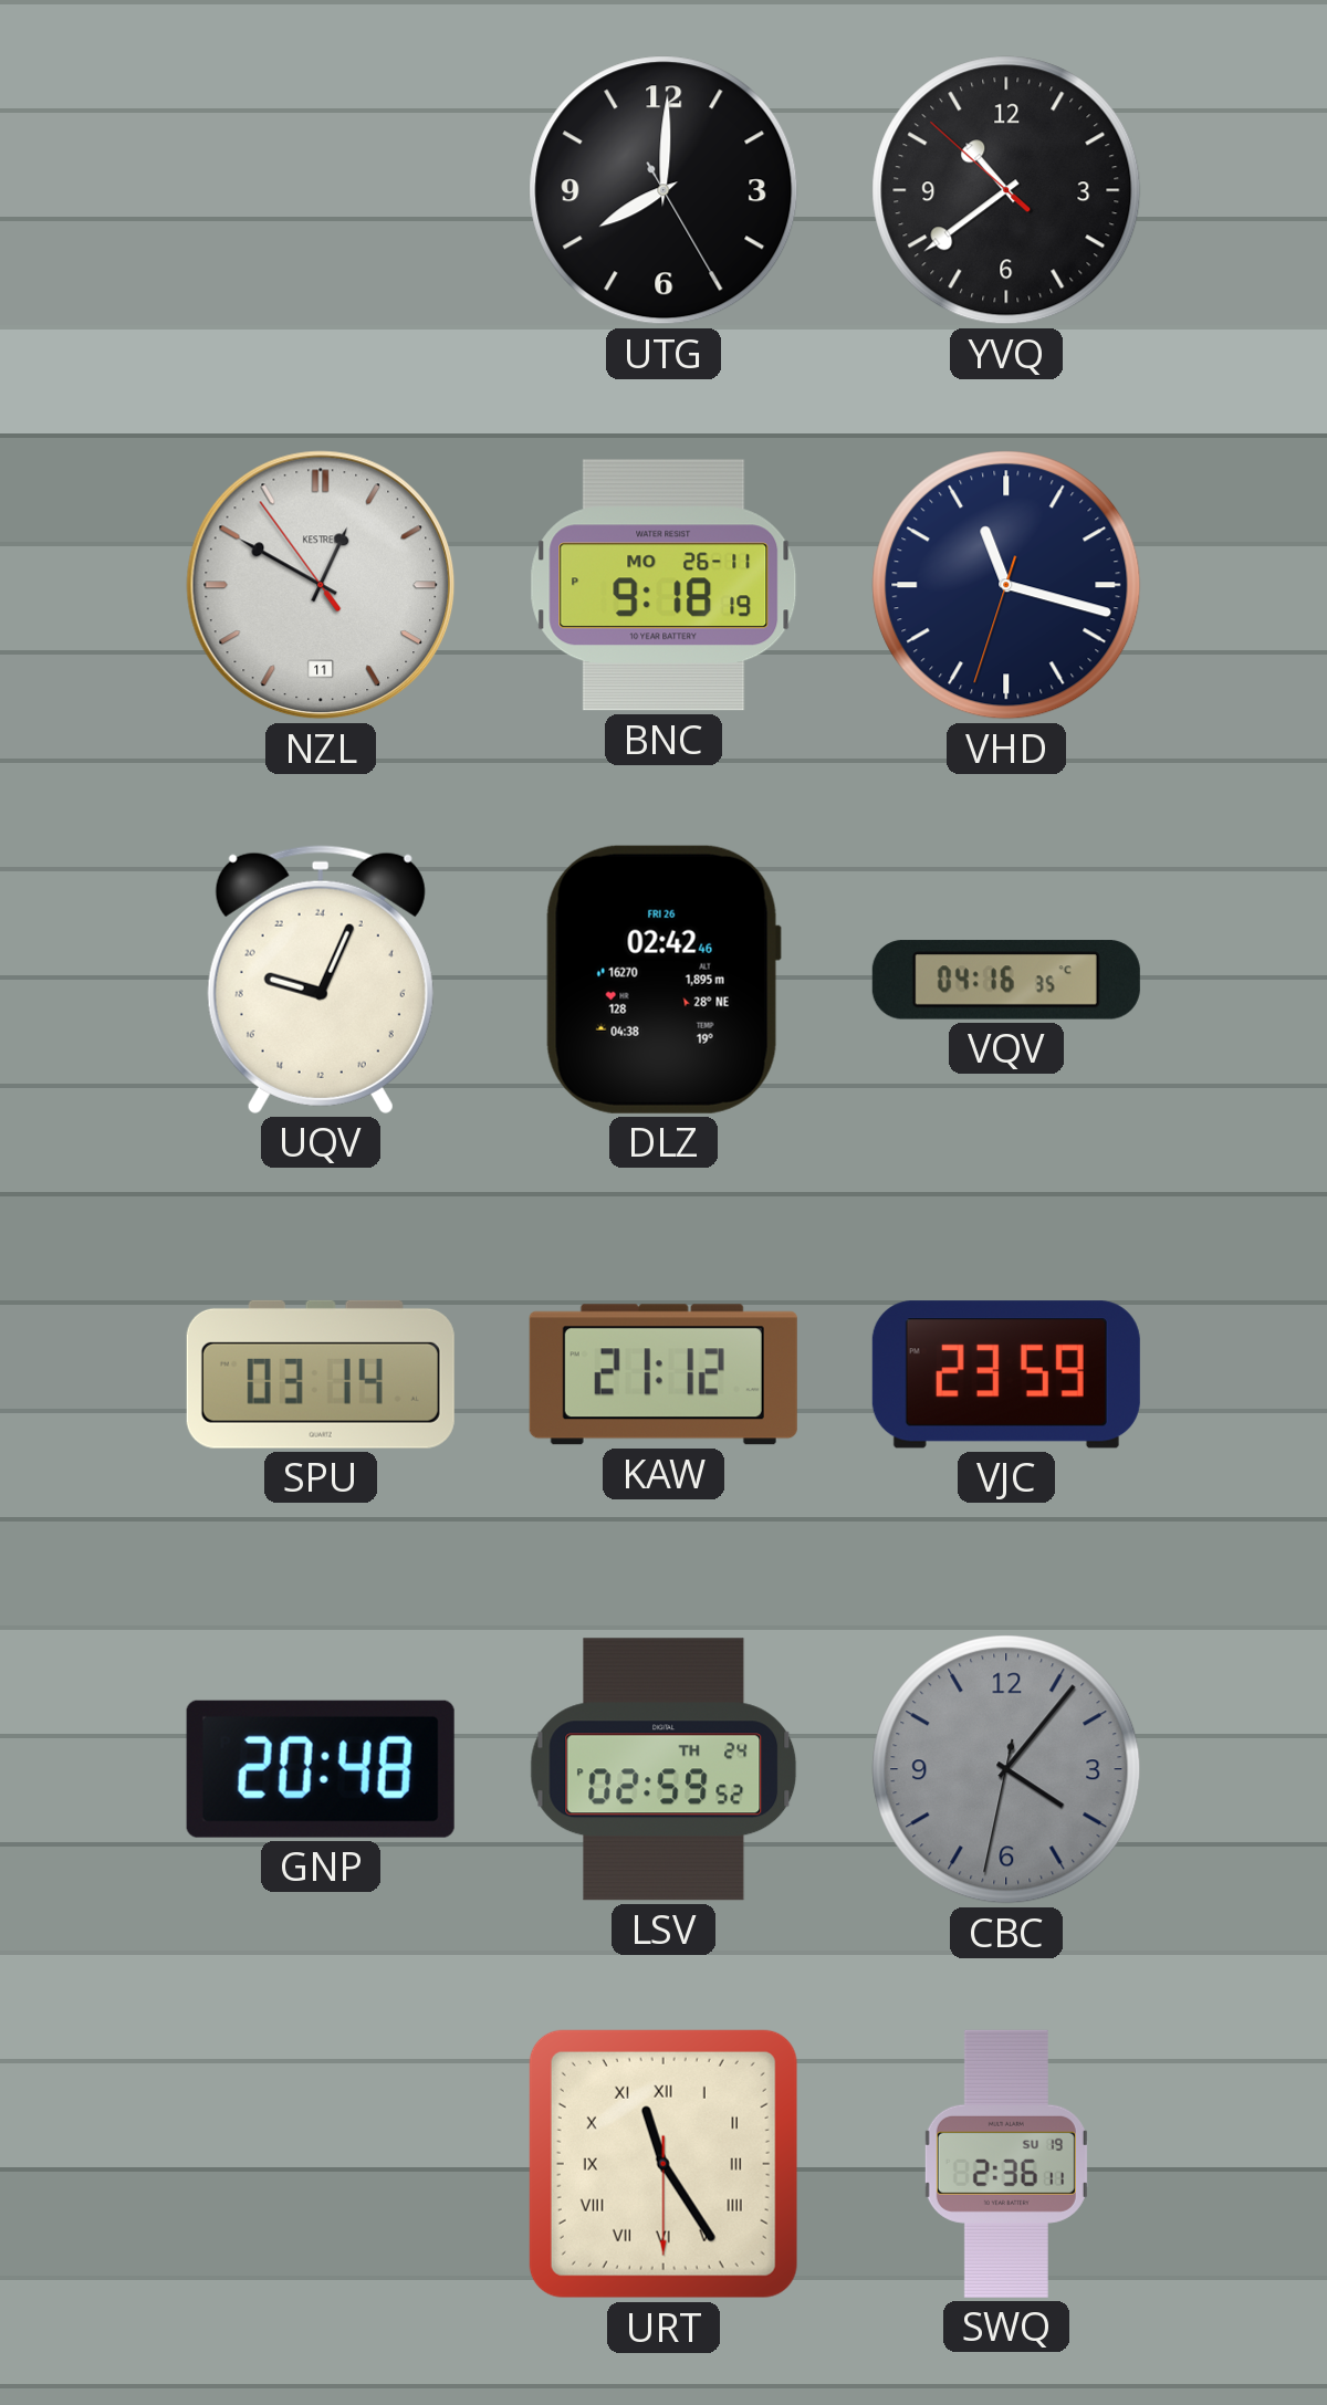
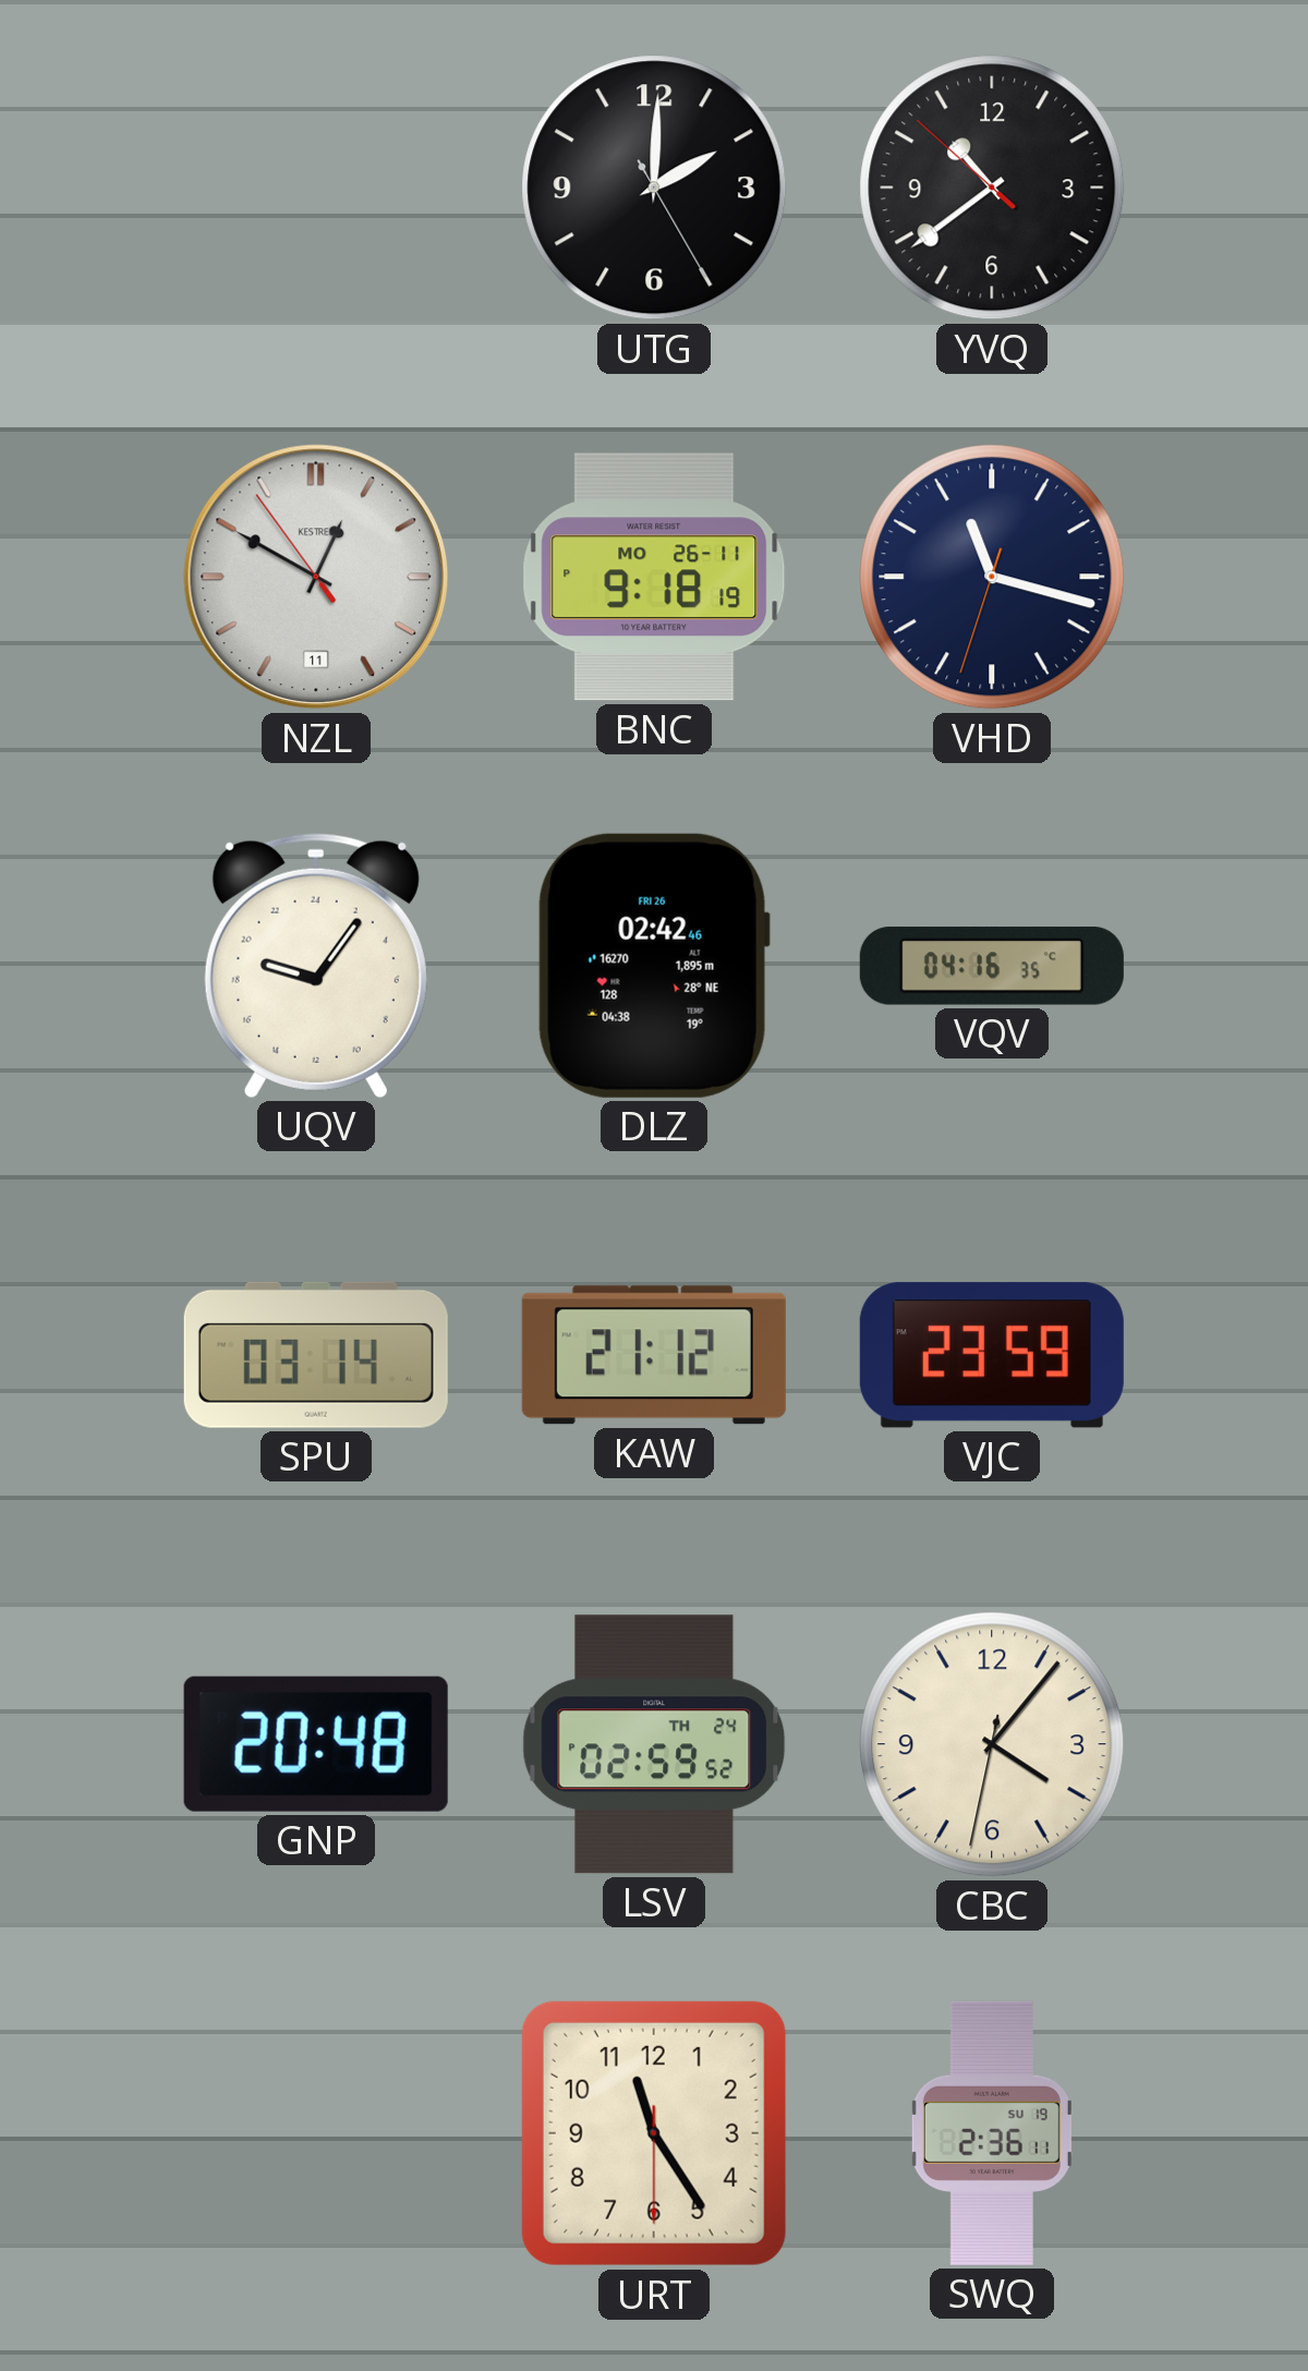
UTG: 8:00 -> 2:00 (654, 187)
UQV: 19:04 -> 19:06 (316, 966)
CBC dial: grey -> cream (992, 1744)
URT numerals: Roman -> Arabic (654, 2133)
